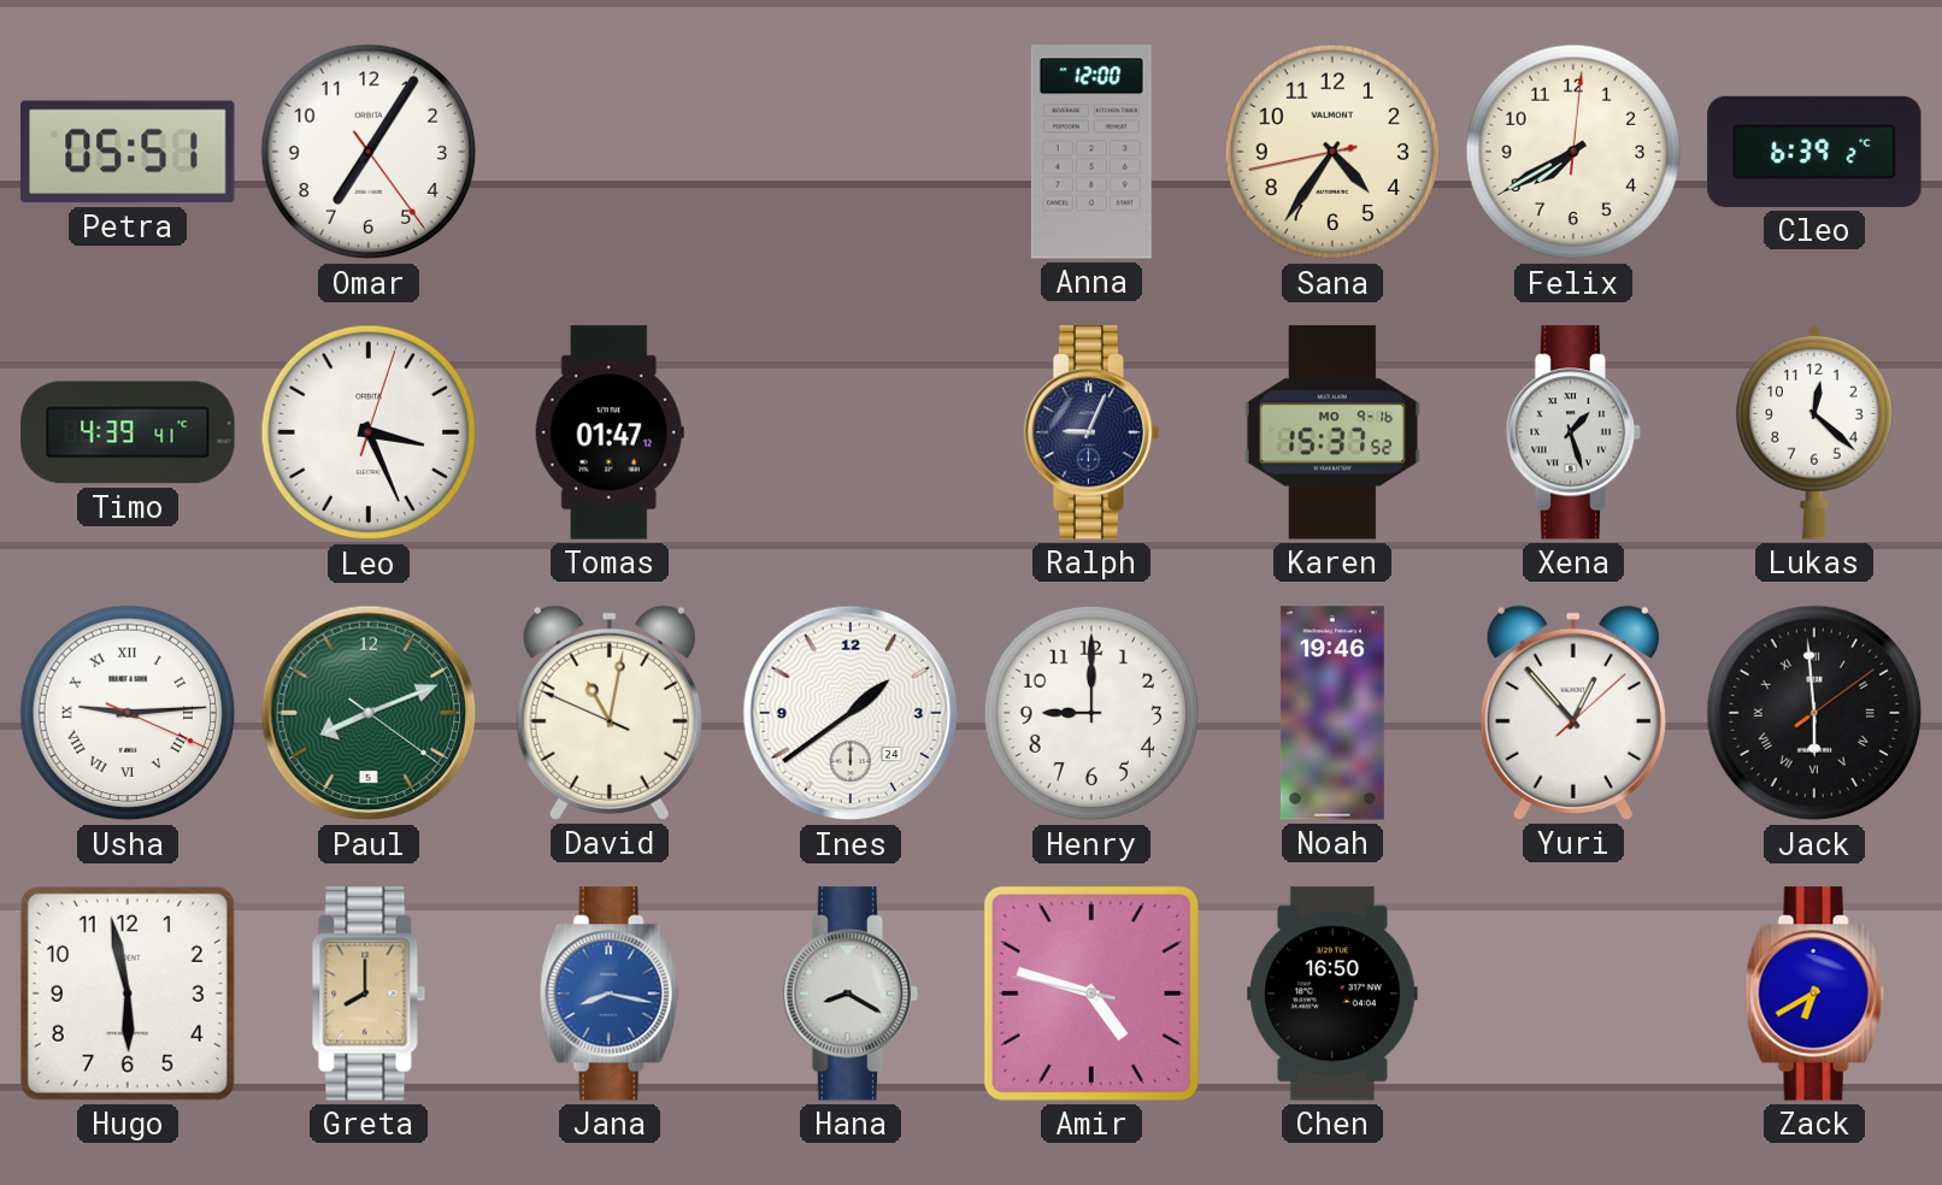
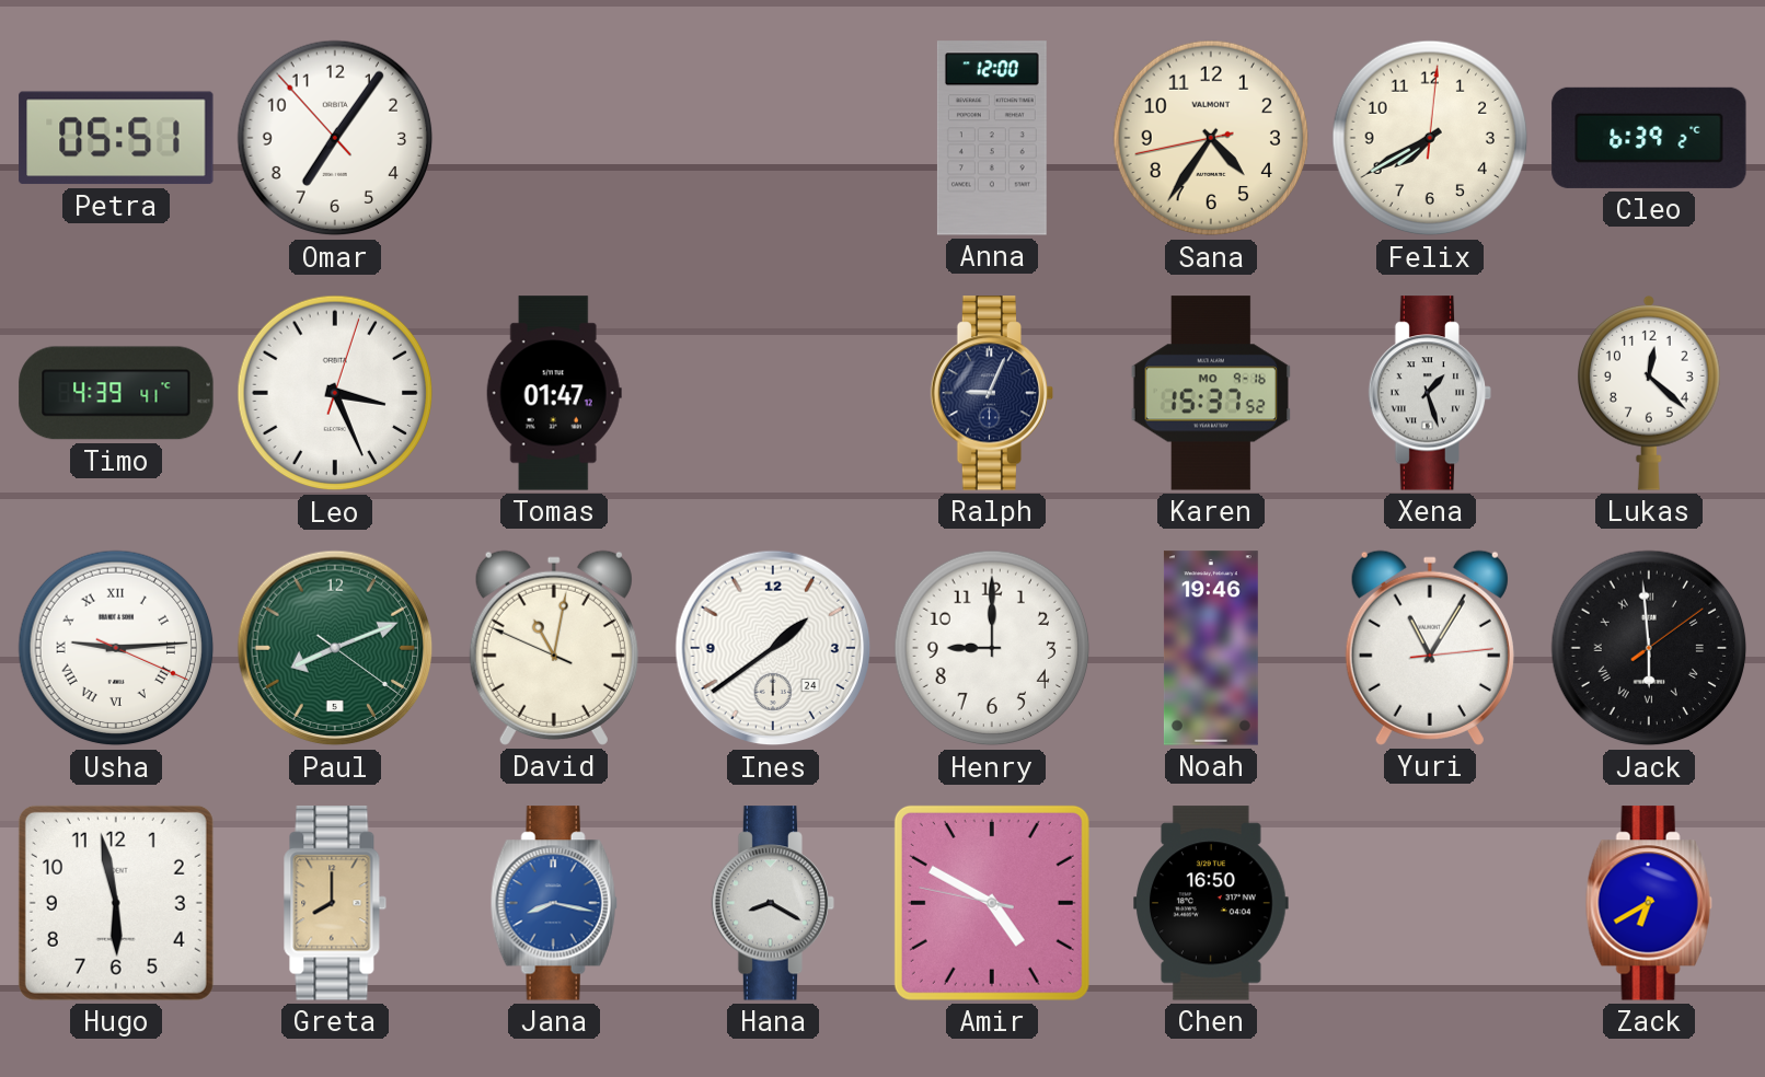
Omar: 7:05:24 -> 7:05:53 (335, 138)
Yuri: 12:53 -> 11:05 (1430, 648)
Amir: 4:47 -> 4:49 (992, 903)
